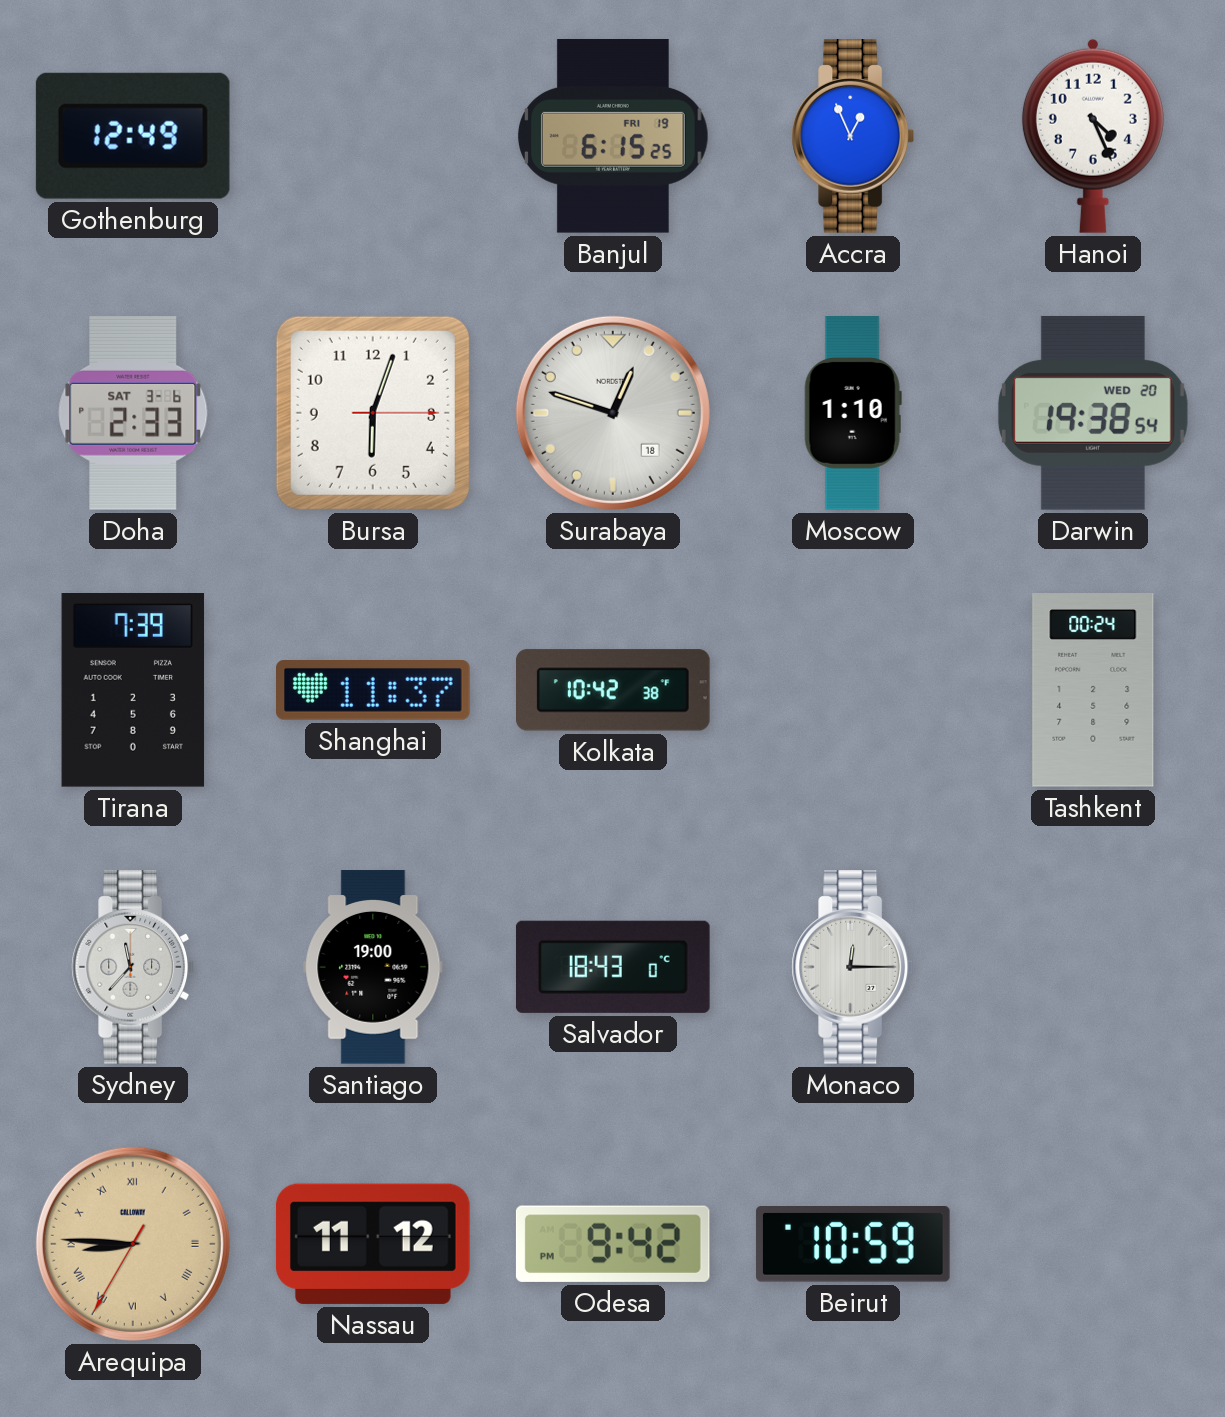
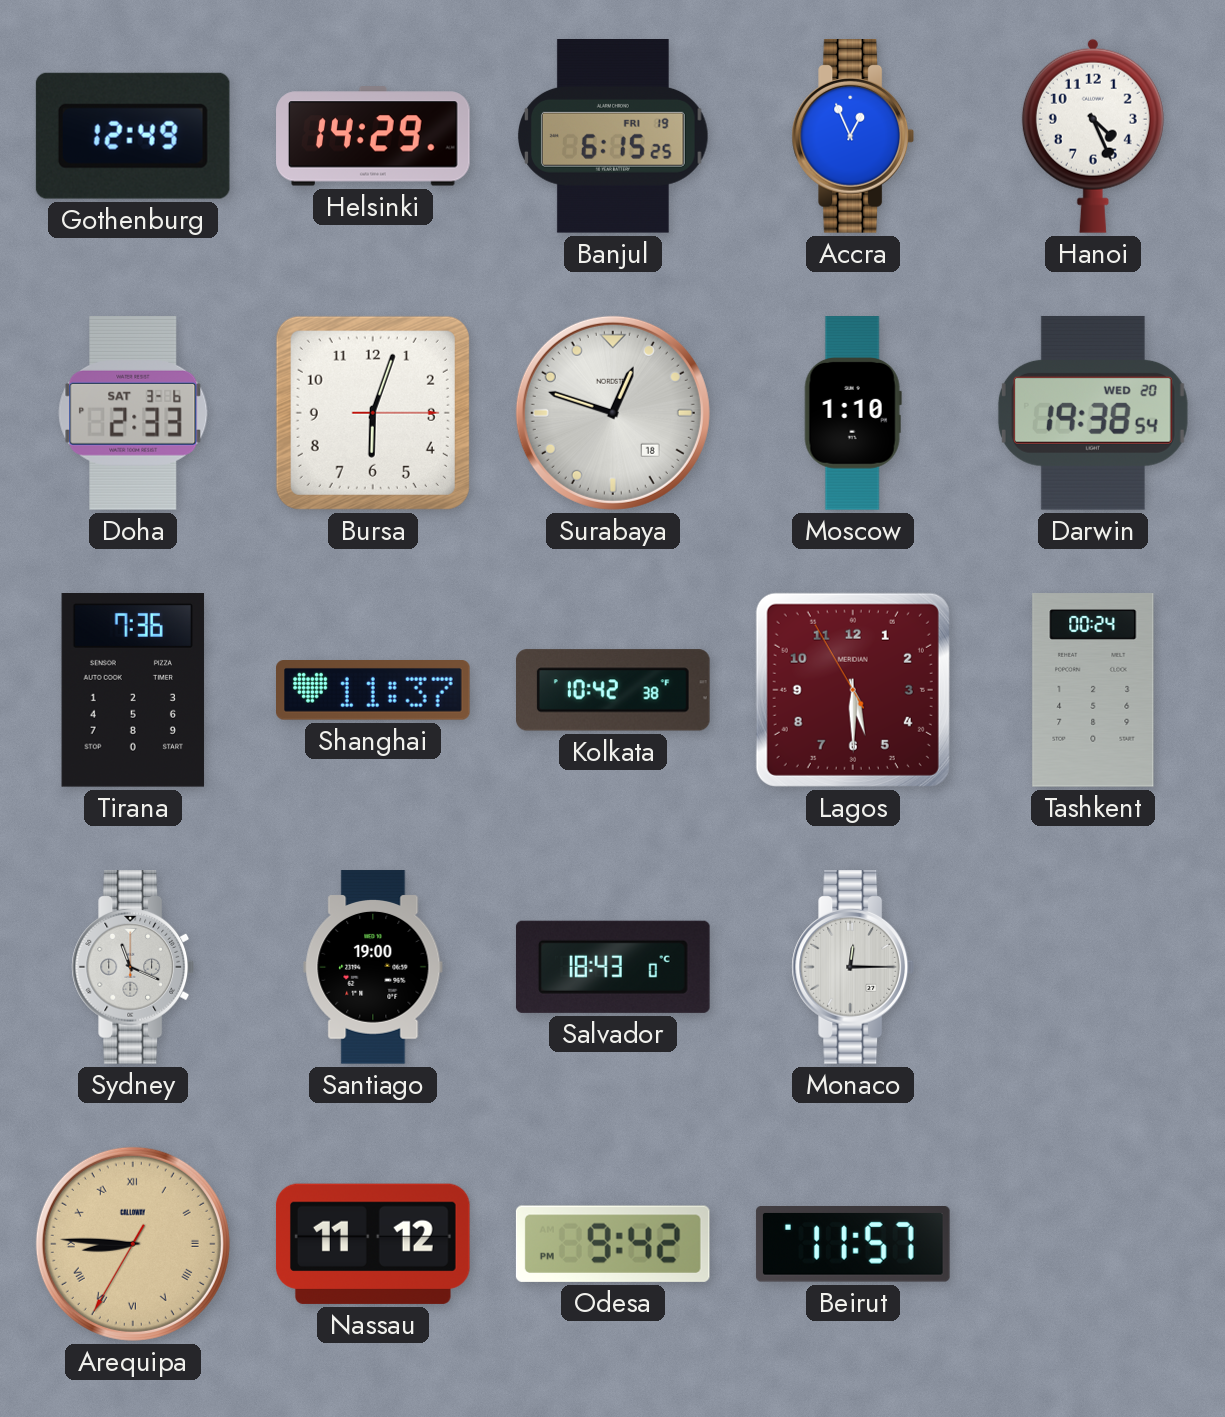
Helsinki: none -> 14:29 (373, 136)
Tirana: 7:39 -> 7:36 (133, 691)
Lagos: none -> 5:29 (853, 690)
Sydney: 11:37 -> 11:19 (133, 968)
Beirut: 10:59 -> 11:57 (853, 1244)
